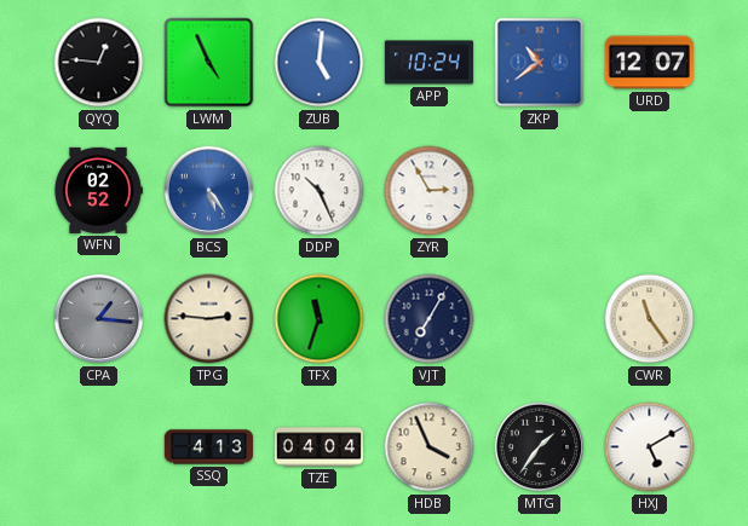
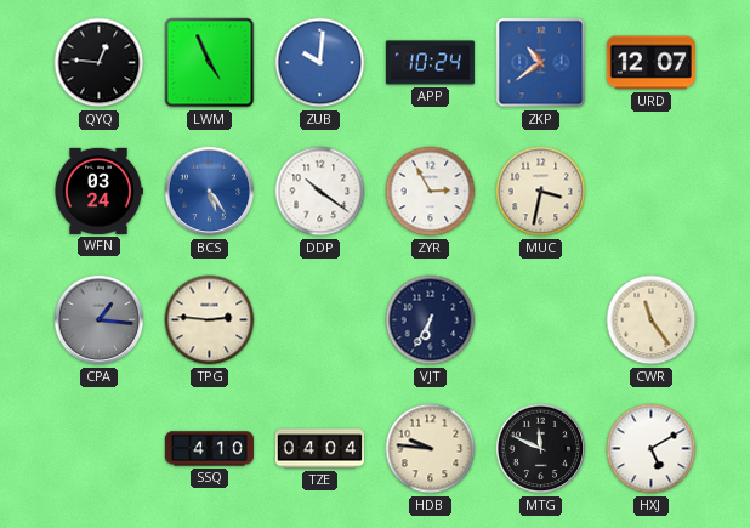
ZUB: 5:01 -> 10:01 (320, 63)
WFN: 02:52 -> 03:24 (98, 191)
DDP: 10:26 -> 10:21 (320, 192)
MUC: none -> 3:32 (541, 192)
TFX: 11:33 -> none (320, 319)
VJT: 7:05 -> 6:35 (431, 320)
SSQ: 4:13 -> 4:10 (209, 449)
HDB: 3:56 -> 9:46 (431, 449)
MTG: 1:36 -> 11:49 (541, 449)
